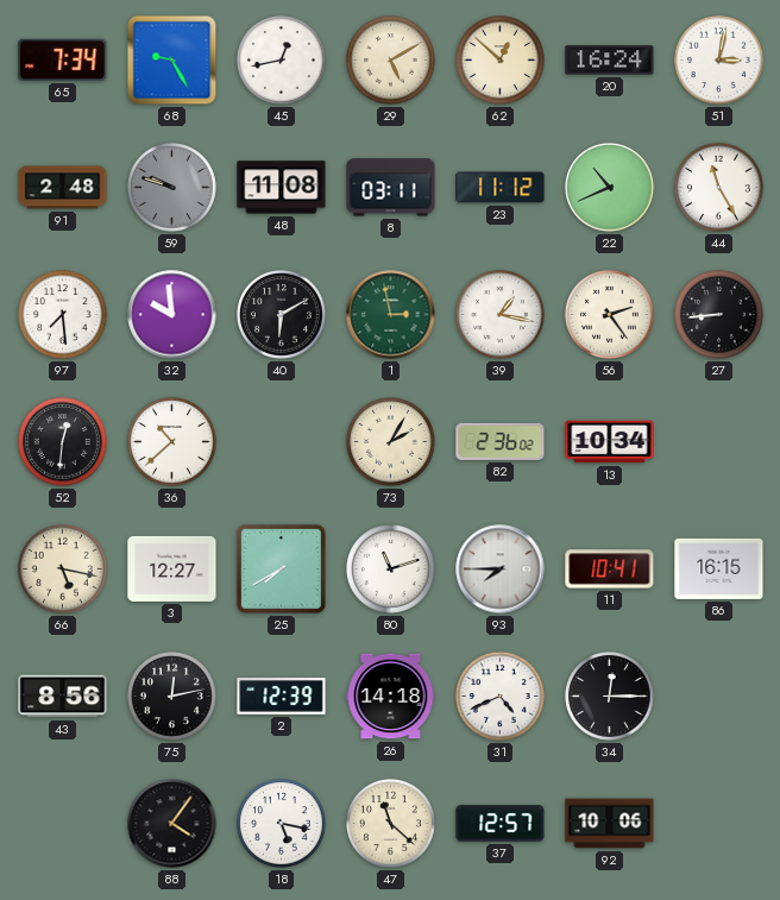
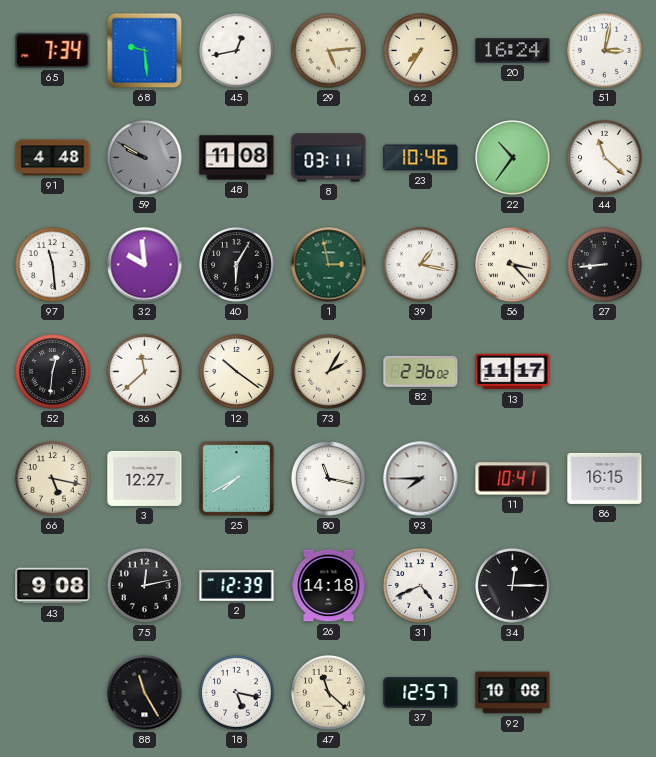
68: 9:25 -> 9:29 (145, 51)
29: 5:10 -> 5:14 (329, 51)
62: 12:52 -> 7:35 (421, 51)
91: 2:48 -> 4:48 (53, 158)
59: 9:48 -> 9:50 (145, 158)
23: 11:12 -> 10:46 (421, 158)
22: 10:41 -> 10:36 (513, 158)
44: 11:25 -> 11:22 (605, 158)
97: 7:29 -> 11:29 (53, 265)
40: 6:10 -> 6:05 (237, 265)
56: 2:24 -> 3:23 (513, 265)
36: 10:38 -> 11:38 (145, 372)
12: none -> 10:21 (237, 372)
13: 10:34 -> 11:17 (513, 372)
80: 11:12 -> 11:17 (329, 479)
43: 8:56 -> 9:08 (53, 586)
88: 4:06 -> 11:25 (145, 693)
92: 10:06 -> 10:08 (513, 693)
